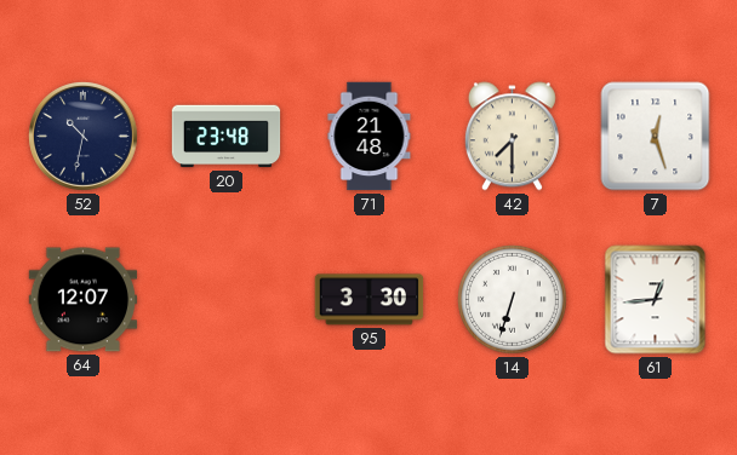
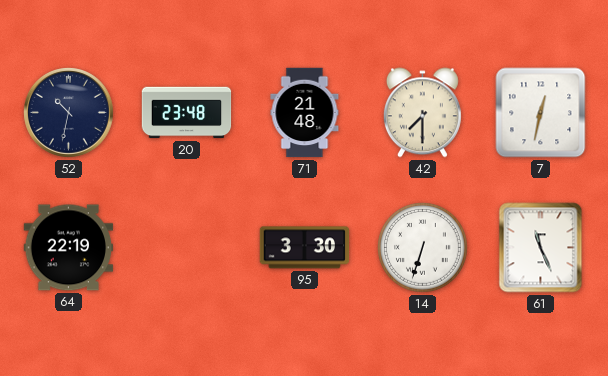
7: 12:27 -> 12:32 (541, 113)
64: 12:07 -> 22:19 (69, 248)
61: 12:44 -> 11:26 (541, 248)
